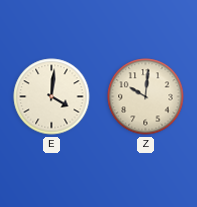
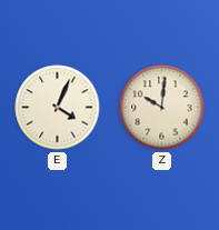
E: 4:01 -> 4:04 (58, 108)
